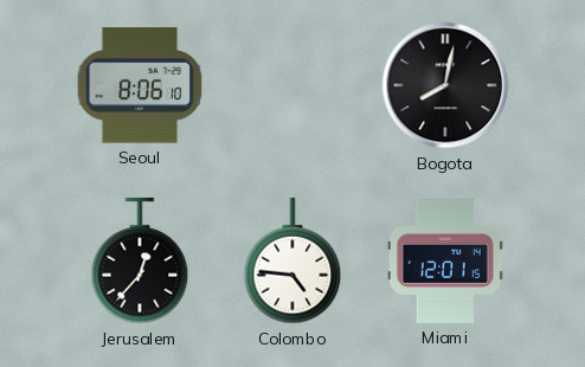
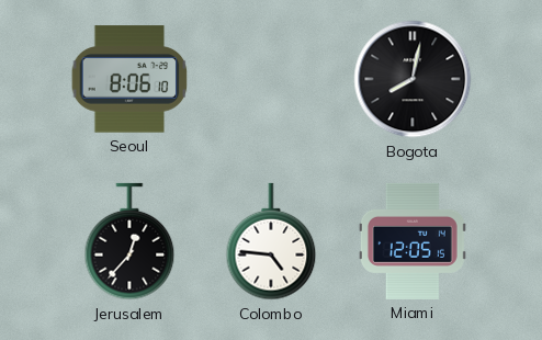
Miami: 12:01 -> 12:05 (413, 241)
